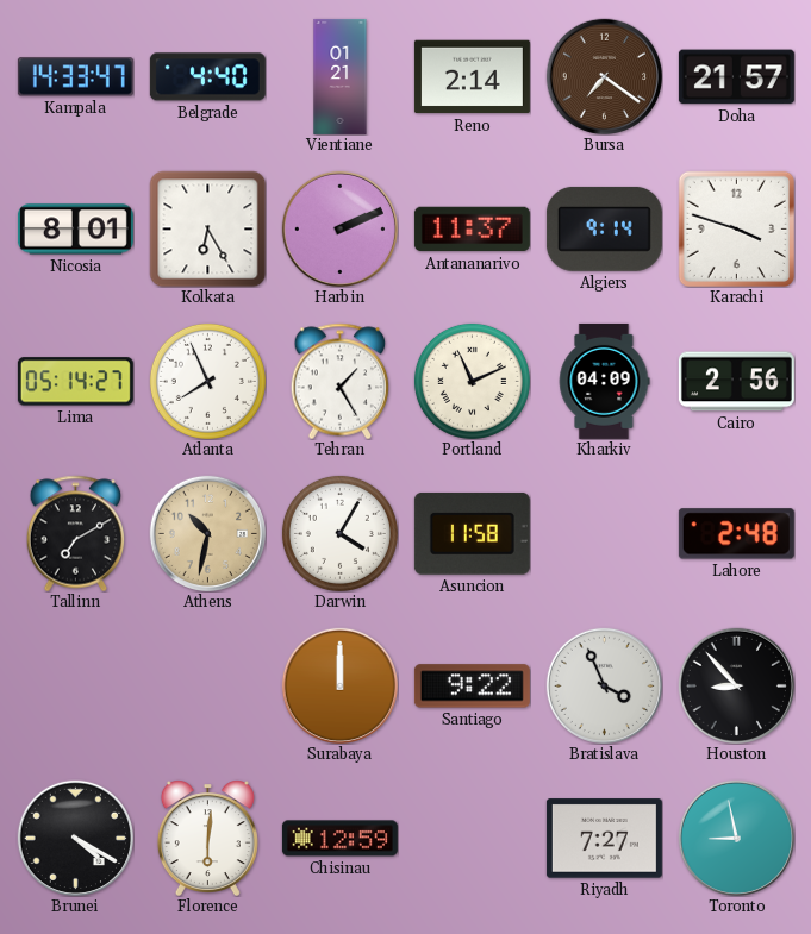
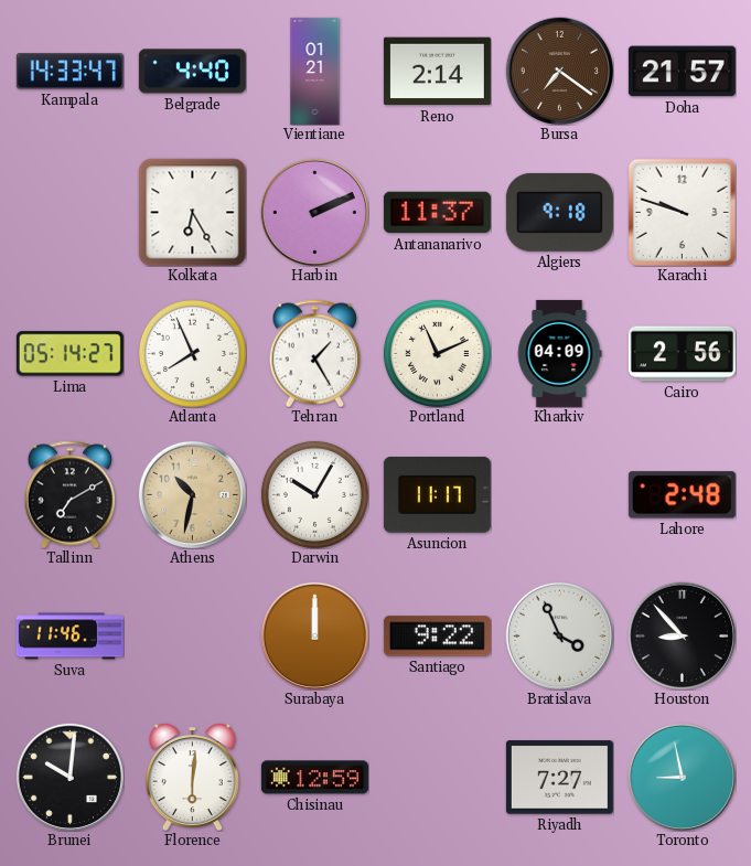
Nicosia: 8:01 -> none (75, 230)
Algiers: 9:14 -> 9:18 (559, 212)
Karachi: 3:48 -> 9:48 (682, 212)
Darwin: 4:05 -> 10:05 (314, 494)
Asuncion: 11:58 -> 11:17 (437, 494)
Suva: none -> 11:46 (69, 637)
Brunei: 4:20 -> 10:01 (69, 777)
